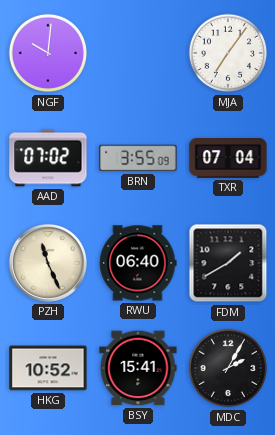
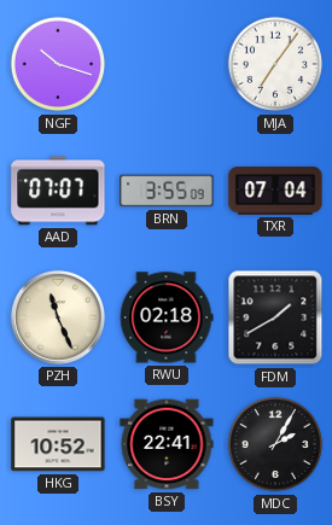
NGF: 10:01 -> 10:18 (58, 64)
AAD: 07:02 -> 07:07 (58, 191)
RWU: 06:40 -> 02:18 (167, 317)
BSY: 15:41 -> 22:41 (167, 444)
